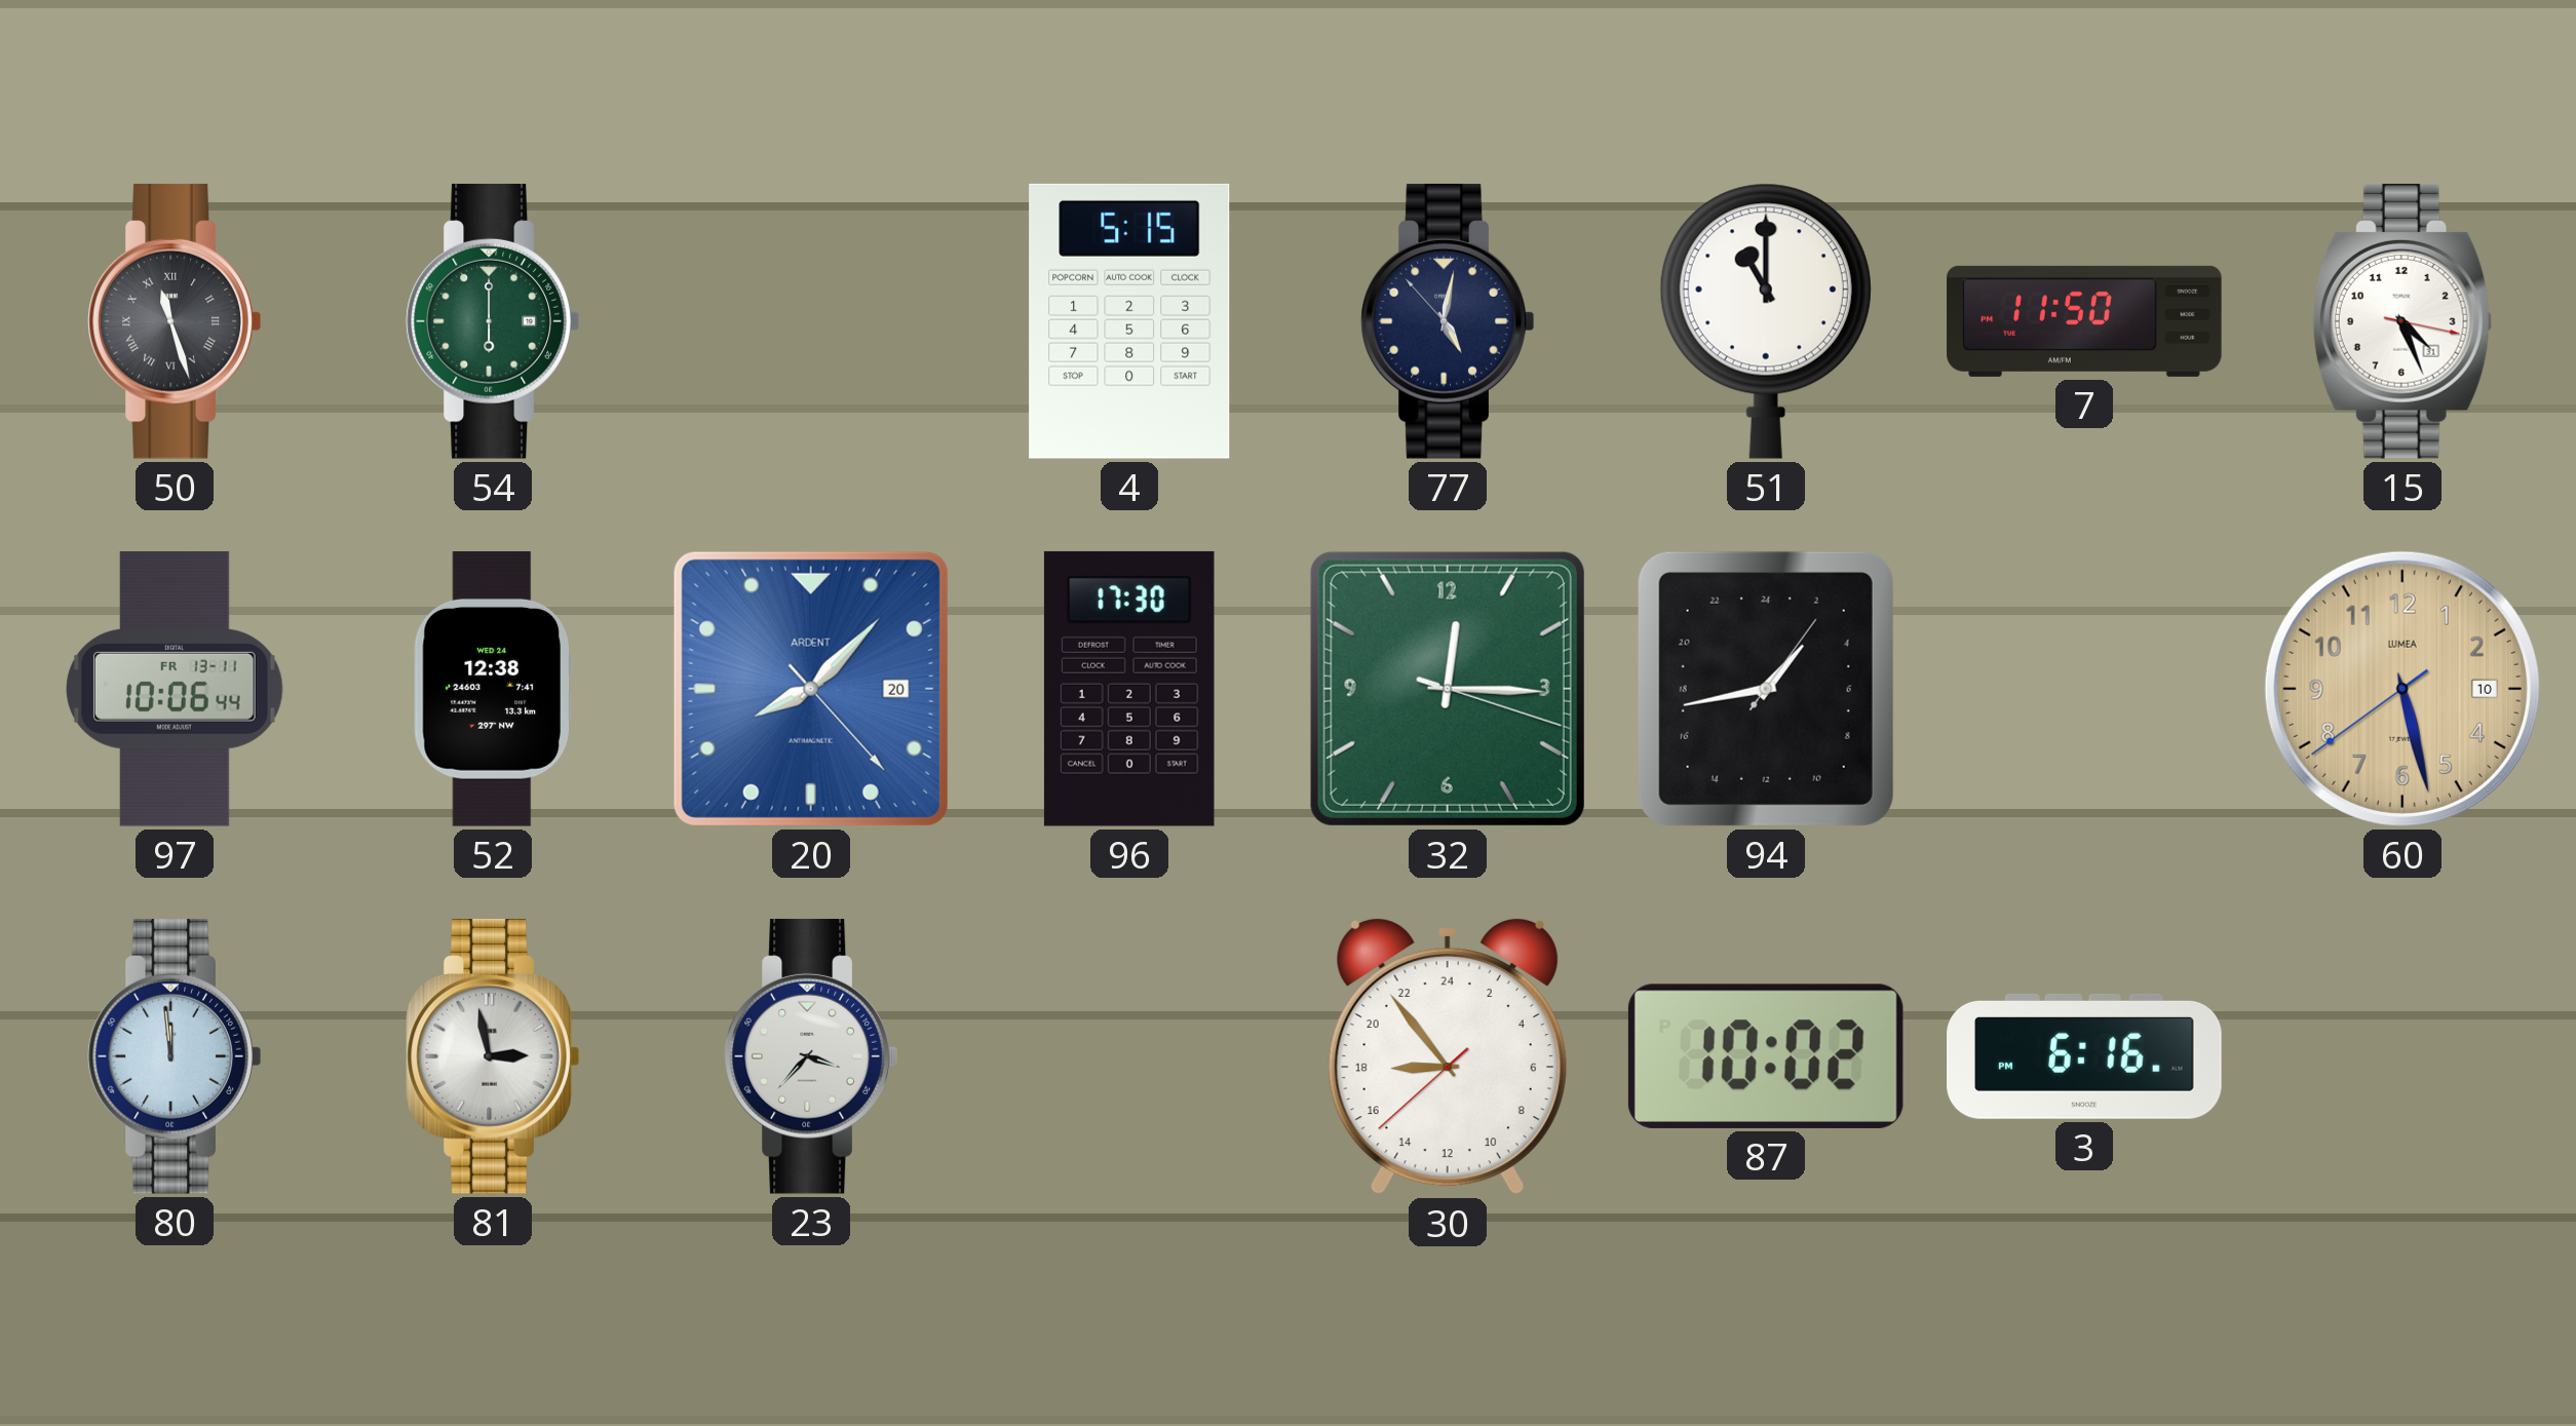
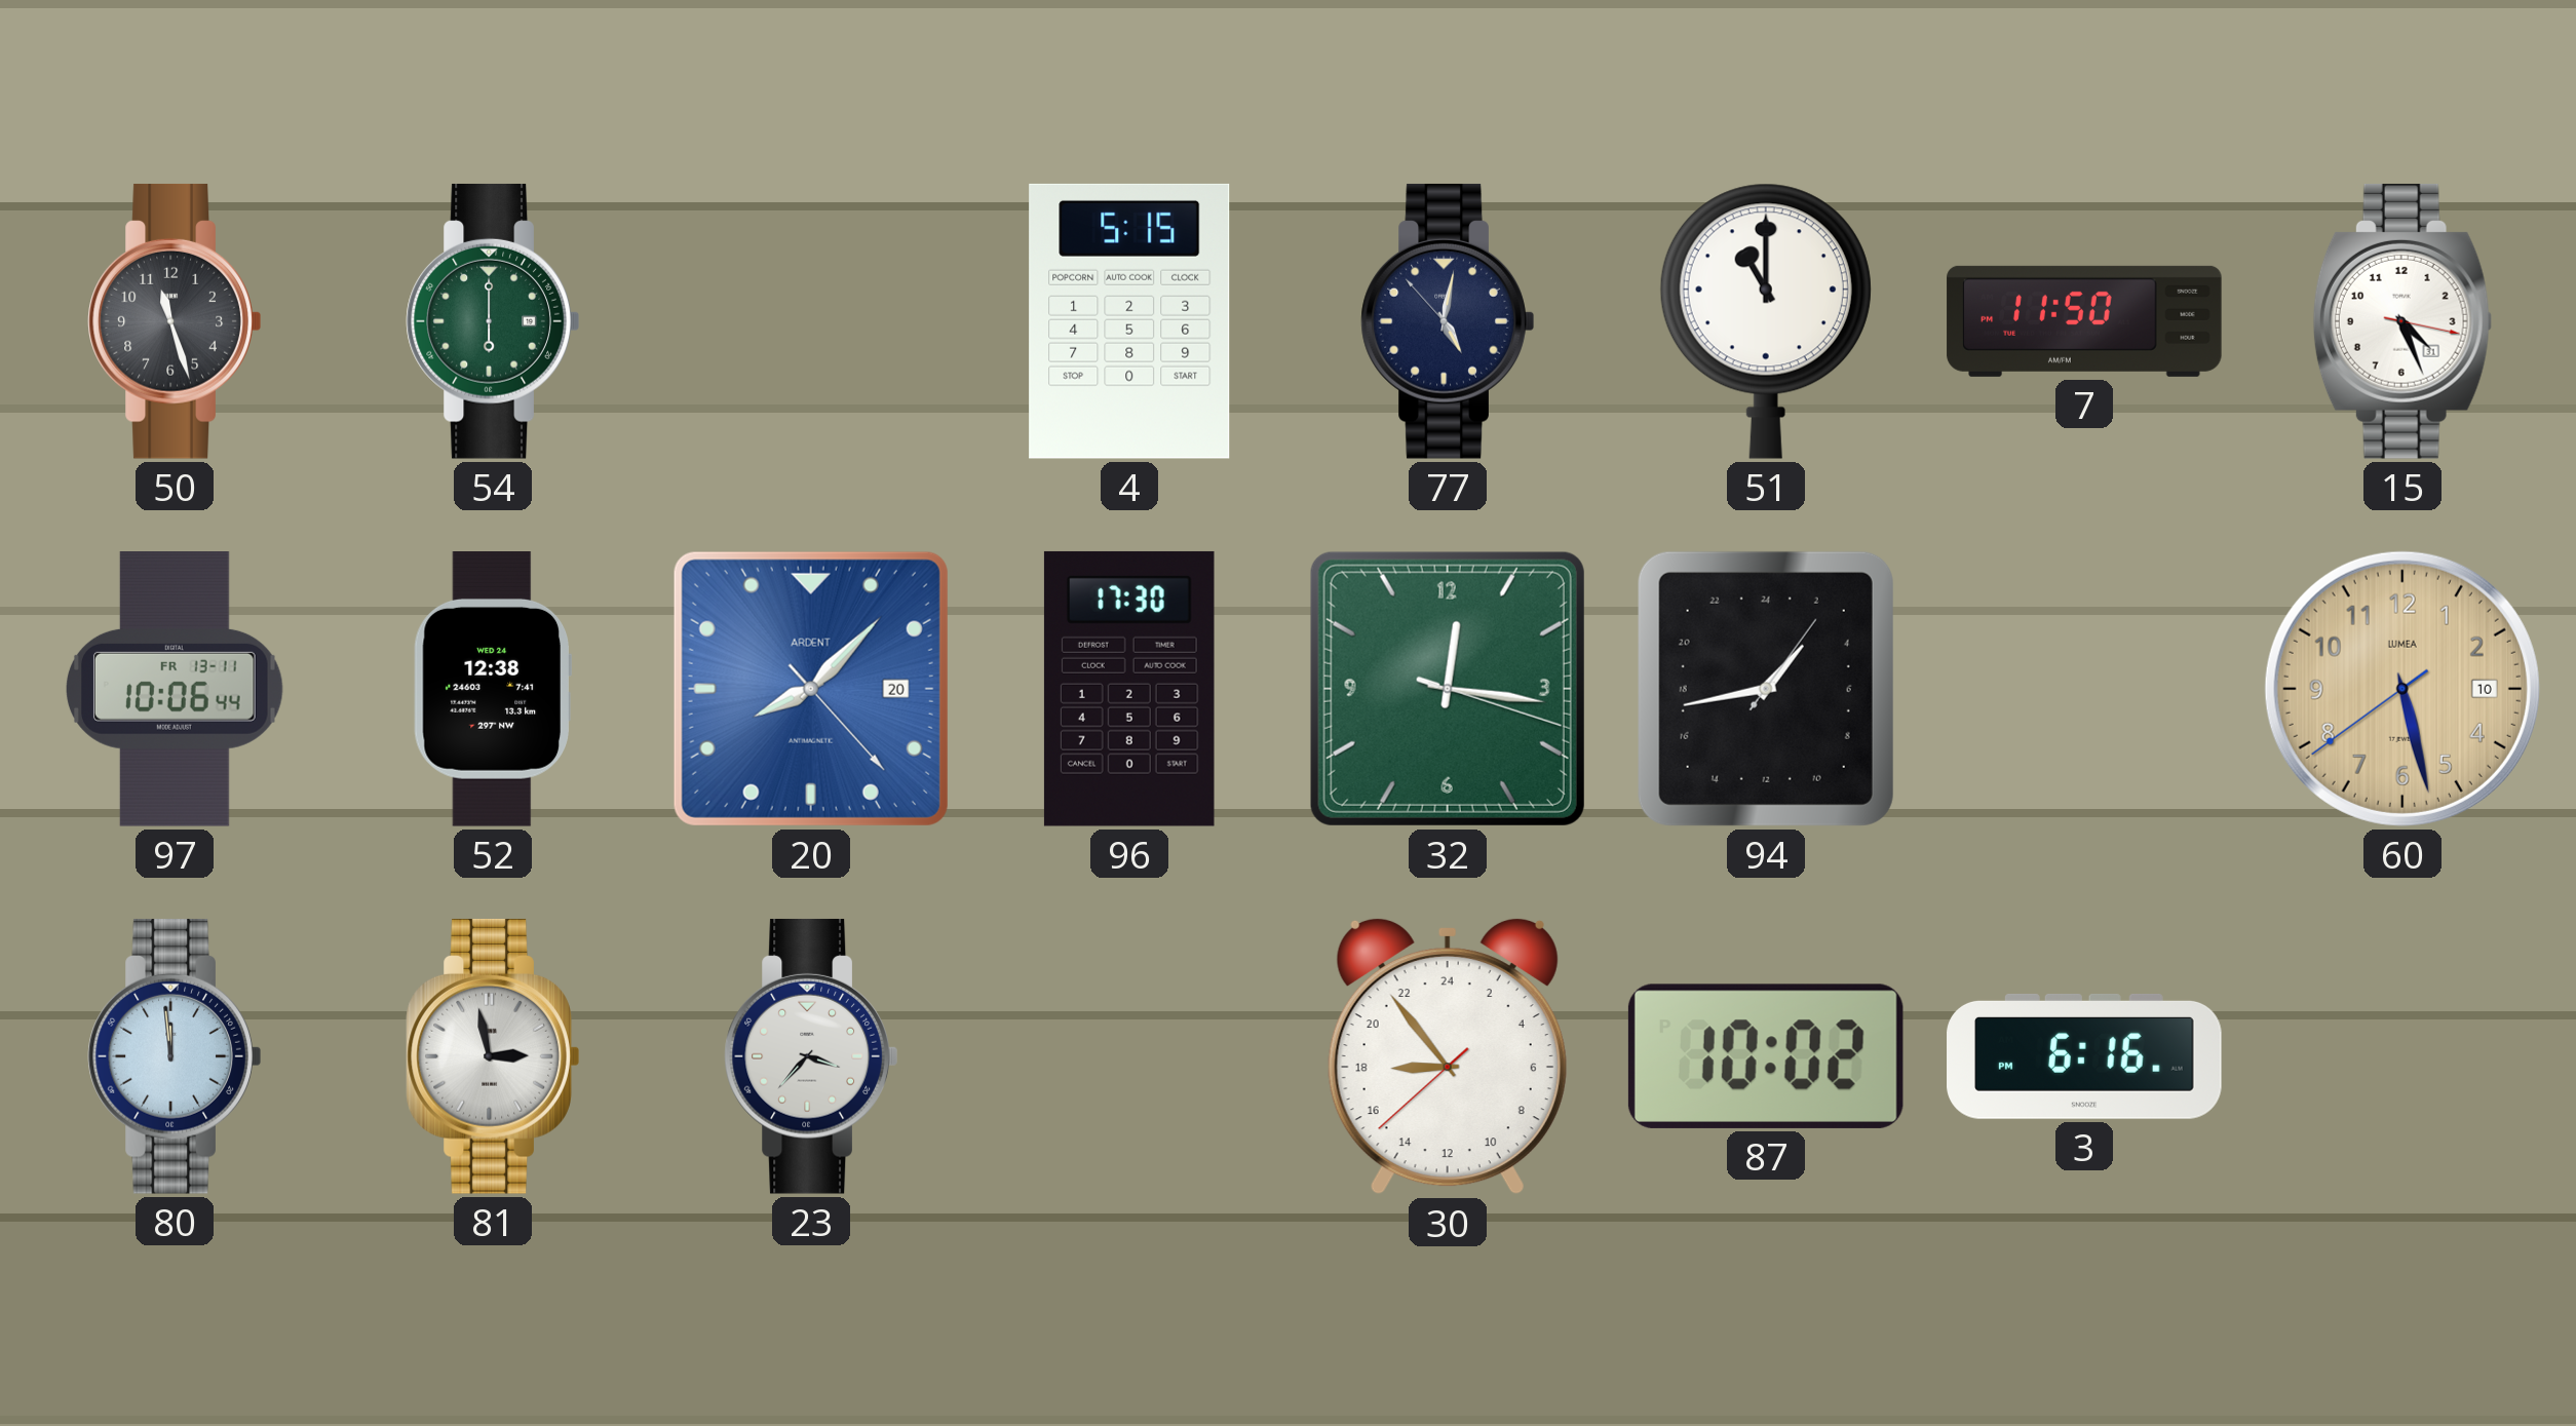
50 numerals: Roman -> Arabic (175, 321)
32: 12:15 -> 12:16 (1448, 689)
